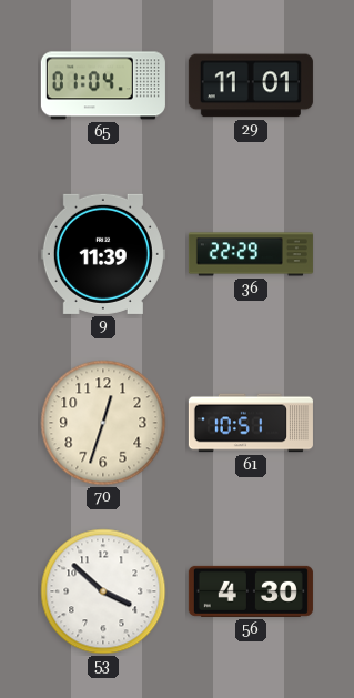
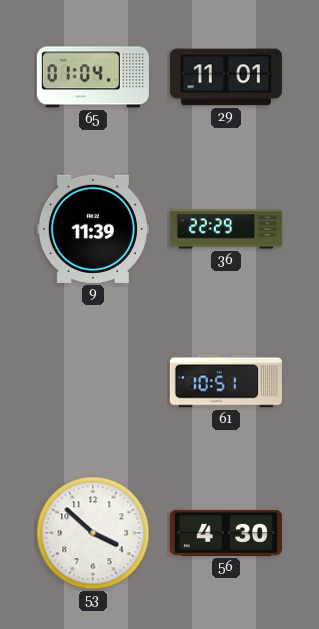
70: 12:33 -> none (103, 423)
